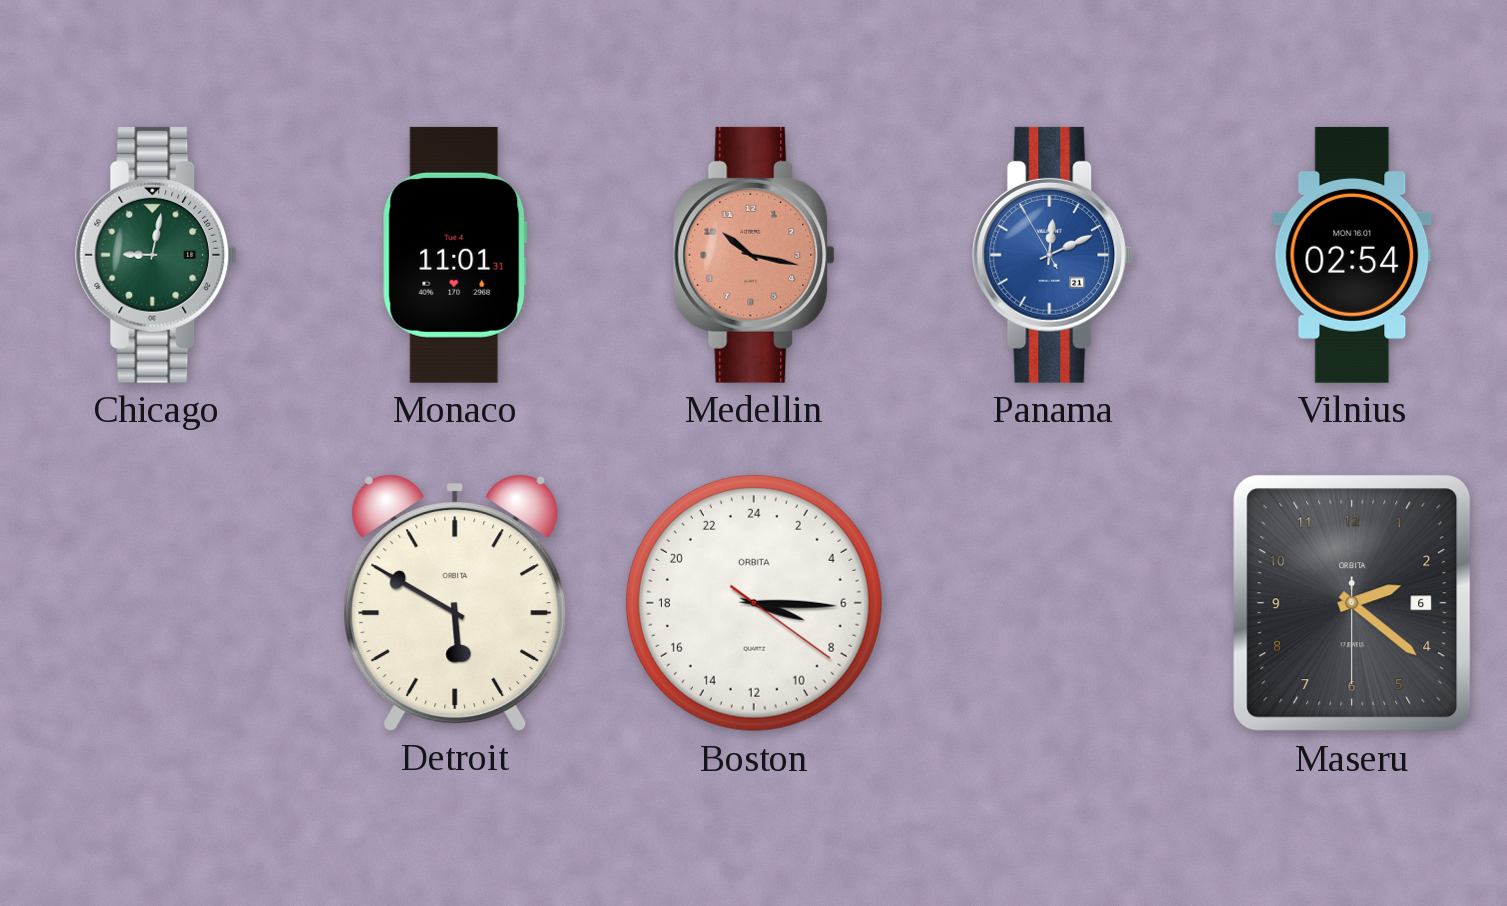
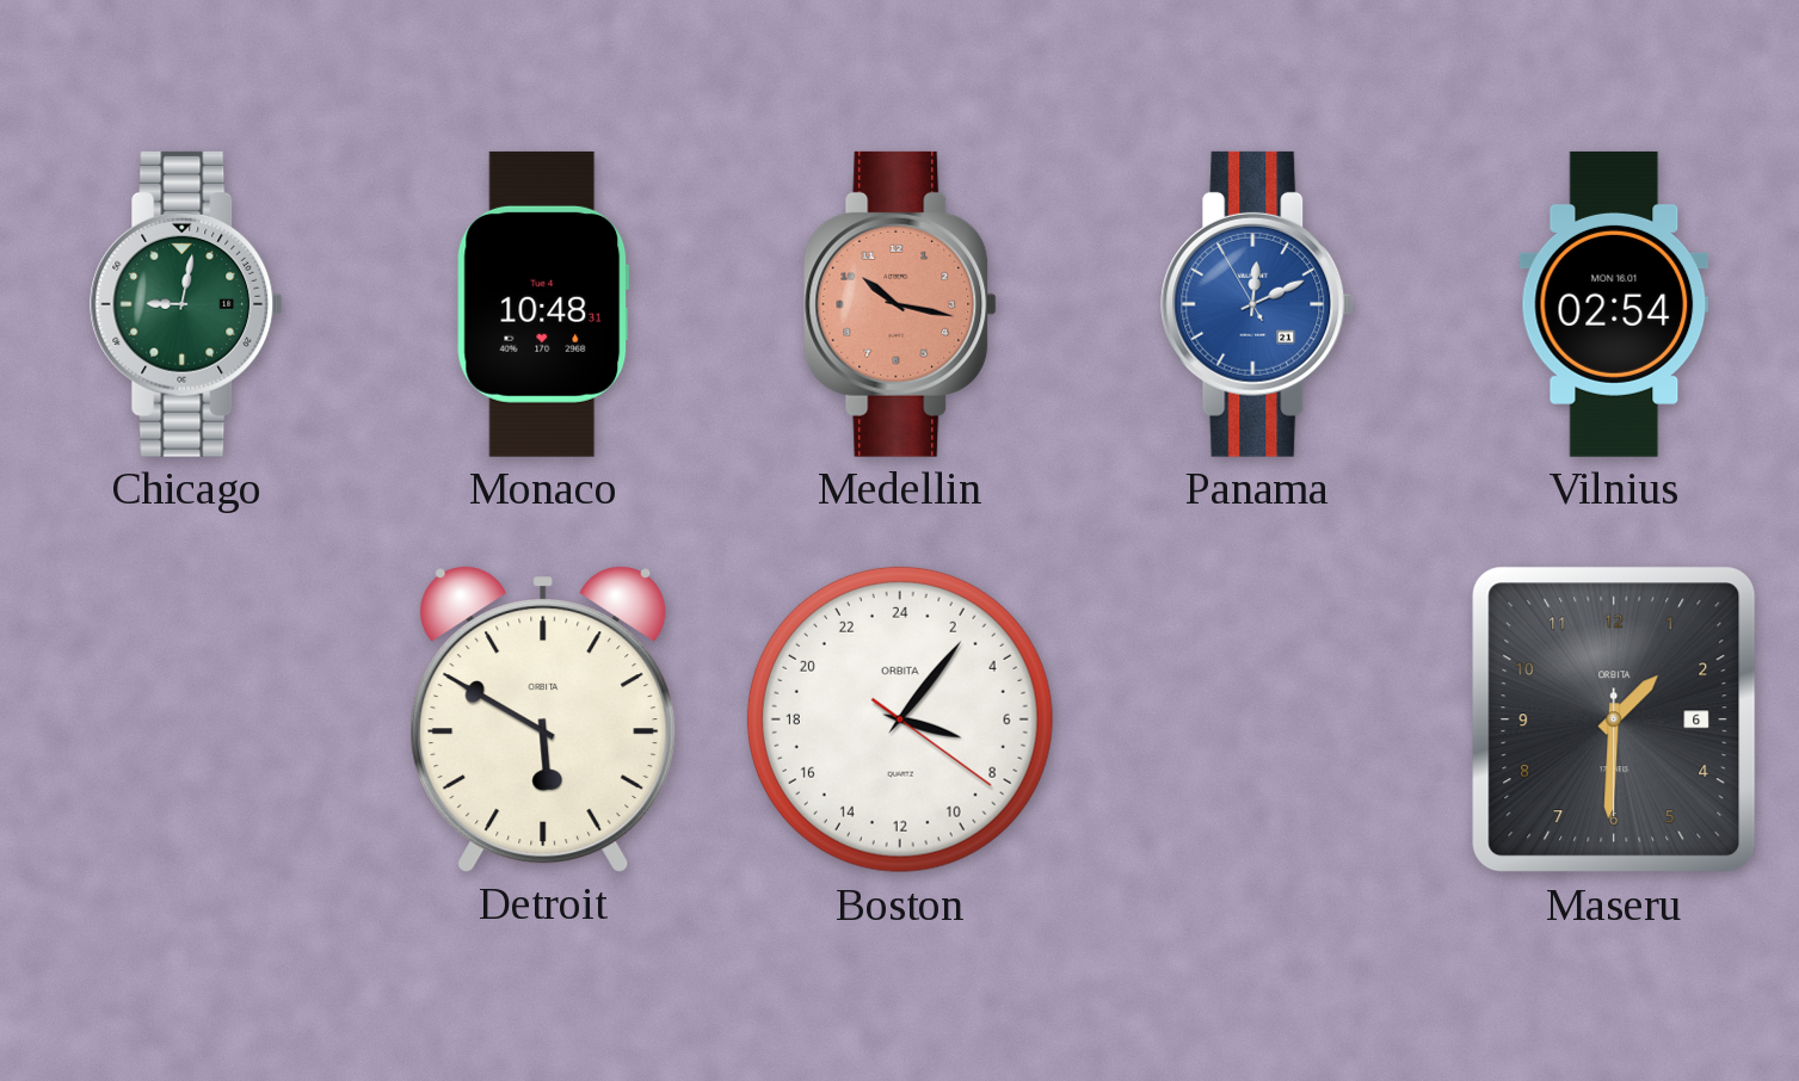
Monaco: 11:01 -> 10:48 (543, 304)
Boston: 7:15 -> 7:06 (900, 719)
Maseru: 2:21 -> 1:30 (1614, 719)
